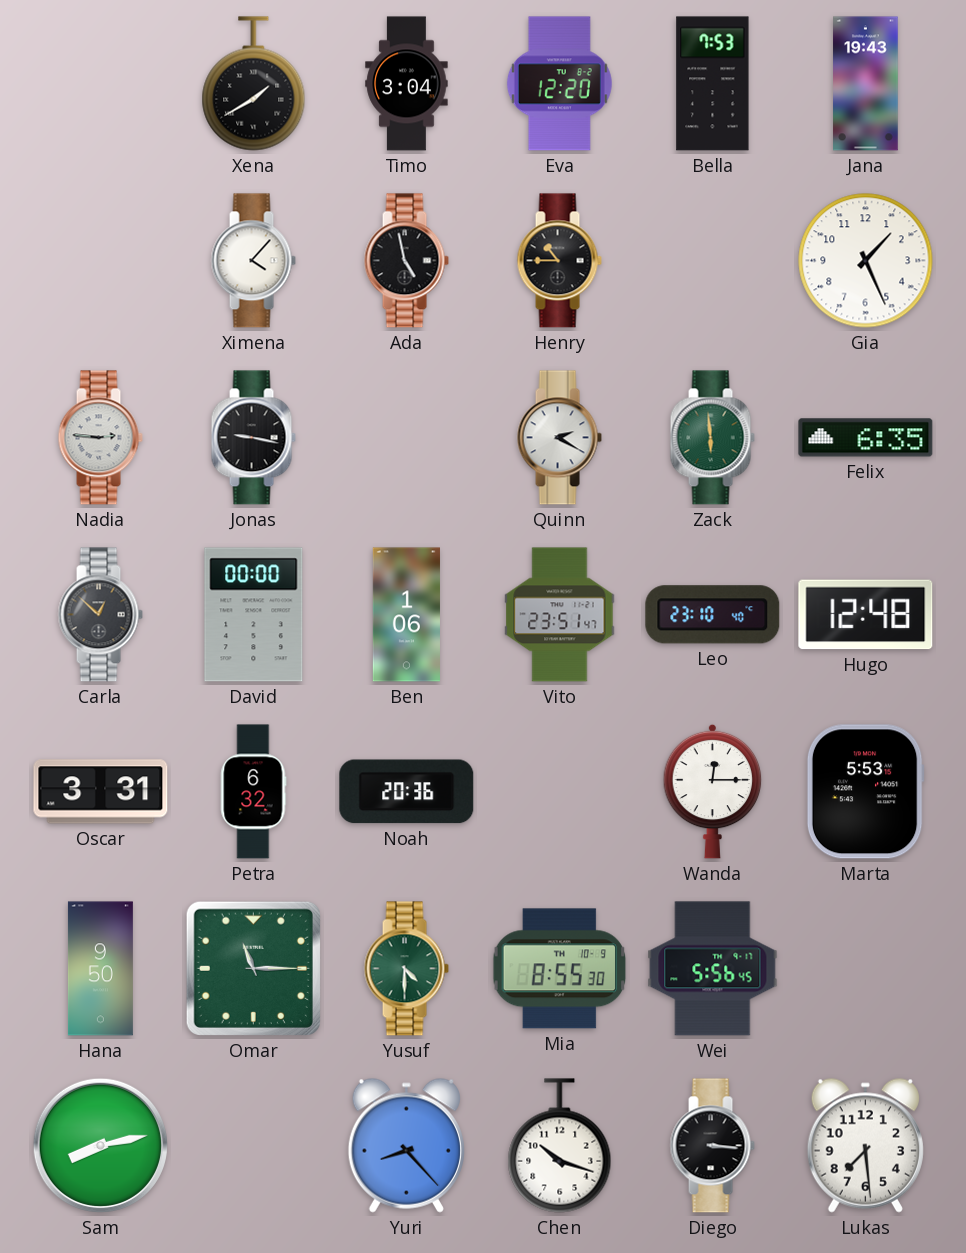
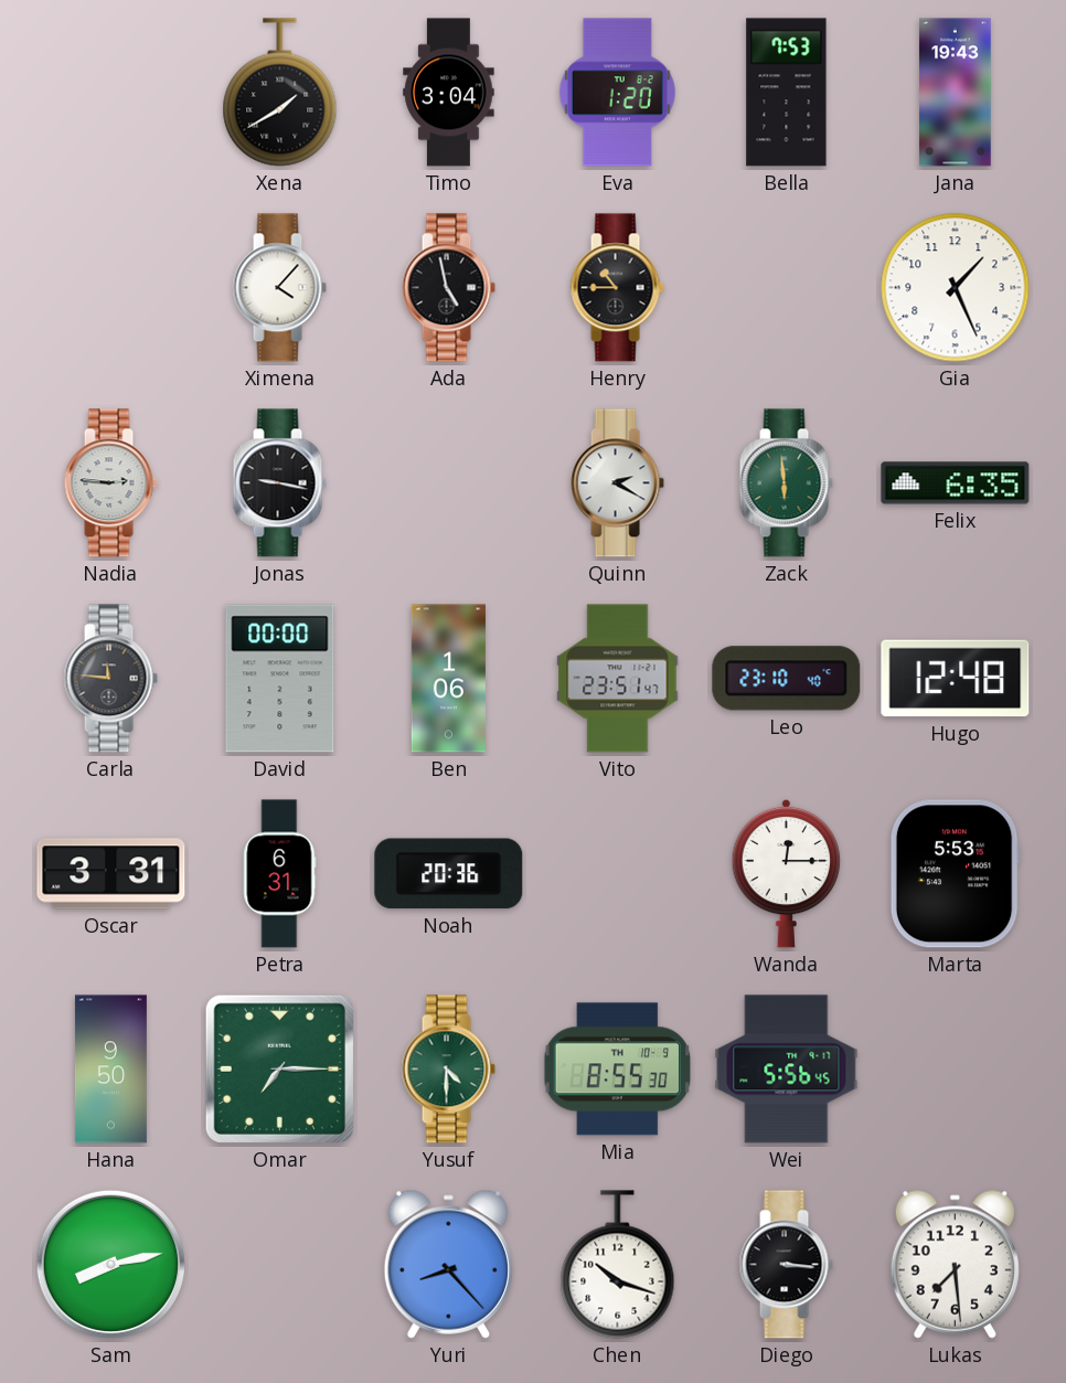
Eva: 12:20 -> 1:20 (617, 93)
Carla: 12:52 -> 11:46 (110, 679)
Petra: 6:32 -> 6:31 (280, 874)
Omar: 11:15 -> 7:15 (279, 1068)
